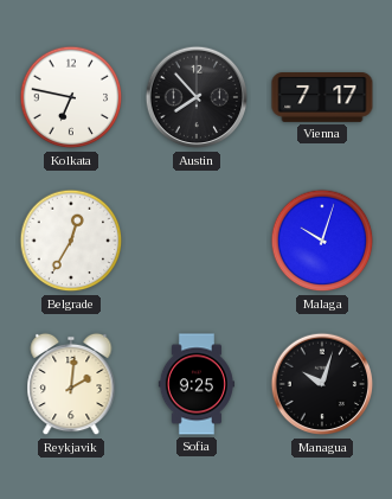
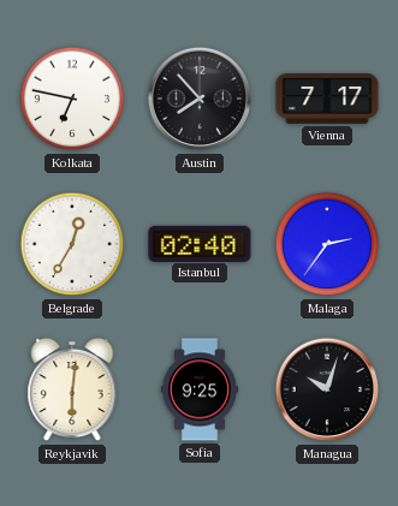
Istanbul: none -> 02:40 (200, 243)
Malaga: 10:03 -> 2:36 (327, 244)
Reykjavik: 2:01 -> 6:01 (72, 389)
